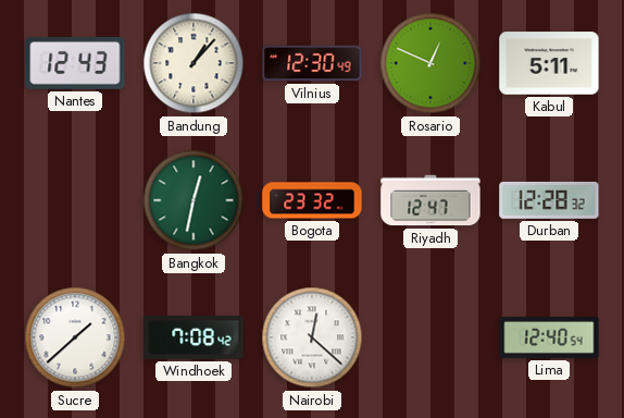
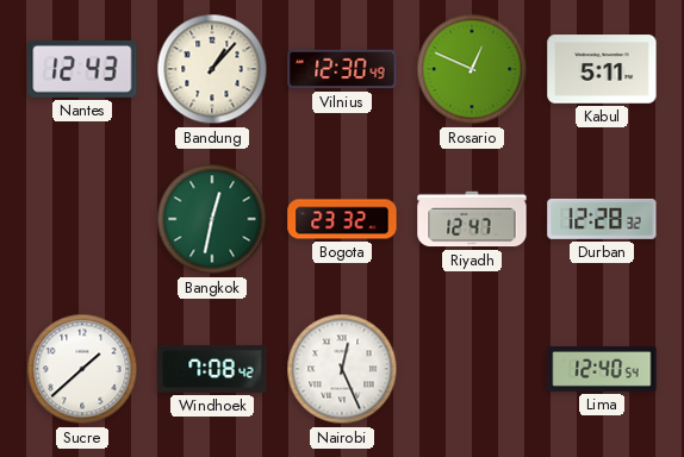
Nairobi: 12:22 -> 12:26 (342, 369)
